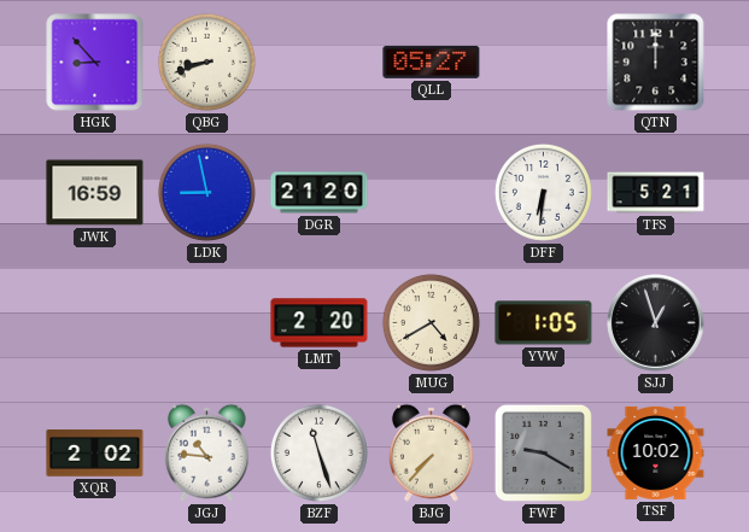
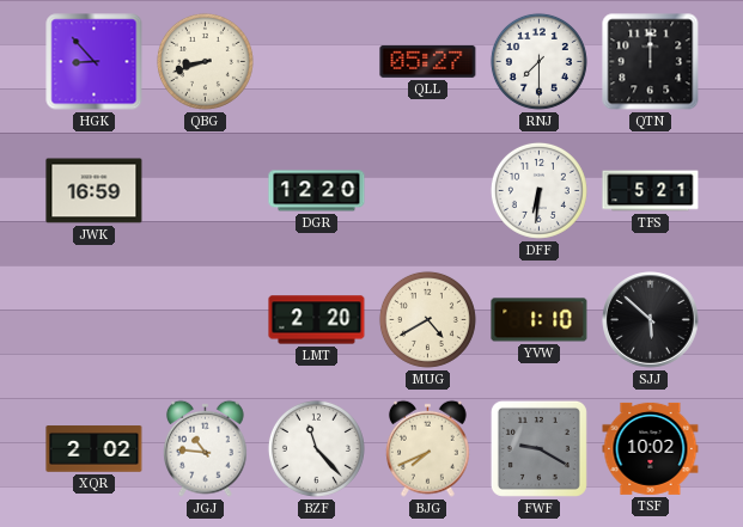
RNJ: none -> 7:30 (538, 61)
LDK: 8:58 -> none (206, 192)
DGR: 21:20 -> 12:20 (317, 191)
YVW: 1:05 -> 1:10 (540, 320)
SJJ: 12:57 -> 5:52 (651, 320)
BZF: 11:27 -> 11:23 (316, 448)
BJG: 7:37 -> 7:41 (428, 448)
